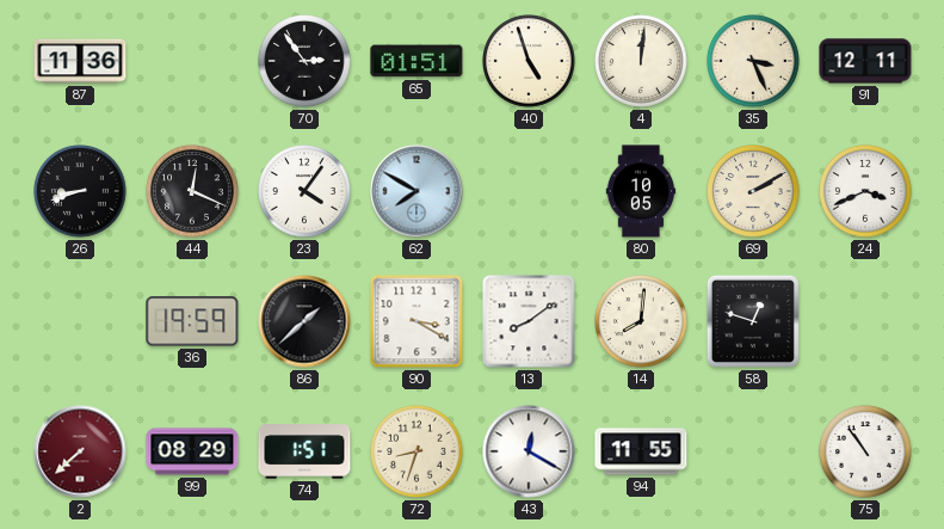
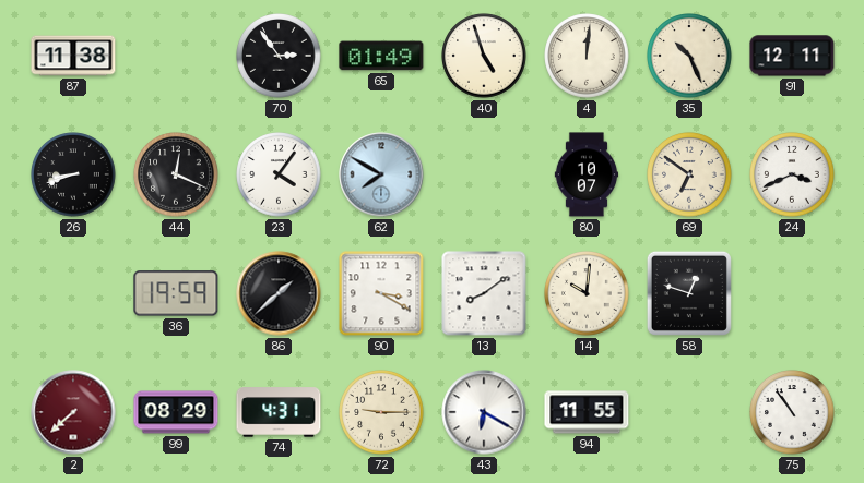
87: 11:36 -> 11:38 (73, 56)
65: 01:51 -> 01:49 (381, 56)
35: 3:26 -> 10:26 (689, 56)
80: 10:05 -> 10:07 (587, 174)
69: 2:10 -> 6:51 (689, 174)
14: 8:01 -> 10:01 (587, 293)
74: 1:51 -> 4:31 (279, 412)
72: 8:33 -> 9:15 (381, 412)
43: 12:20 -> 6:20 (484, 412)
